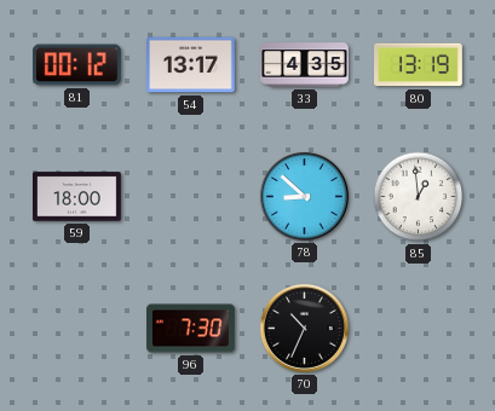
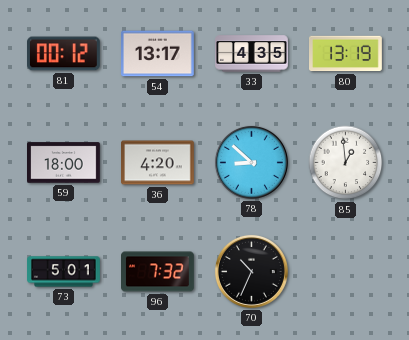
36: none -> 4:20 (158, 163)
73: none -> 5:01 (64, 272)
96: 7:30 -> 7:32 (158, 272)
